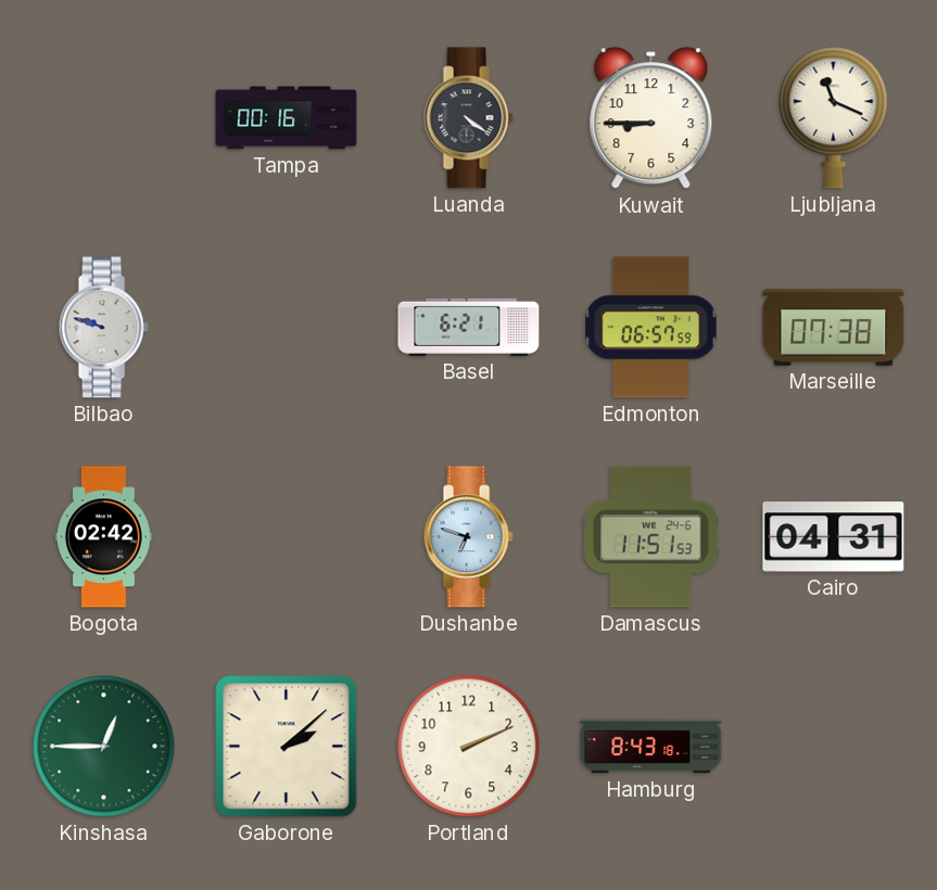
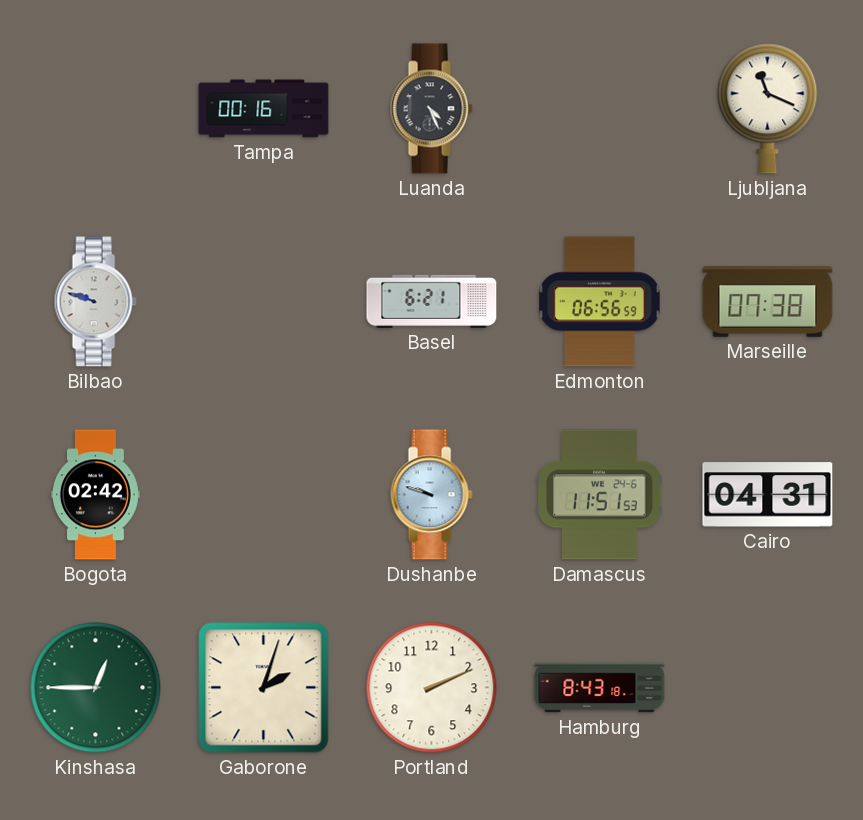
Luanda: 4:21 -> 4:26 (431, 109)
Kuwait: 8:45 -> none (651, 118)
Edmonton: 06:57 -> 06:56 (600, 302)
Dushanbe: 6:48 -> 9:48 (431, 495)
Gaborone: 2:08 -> 2:03 (264, 688)
